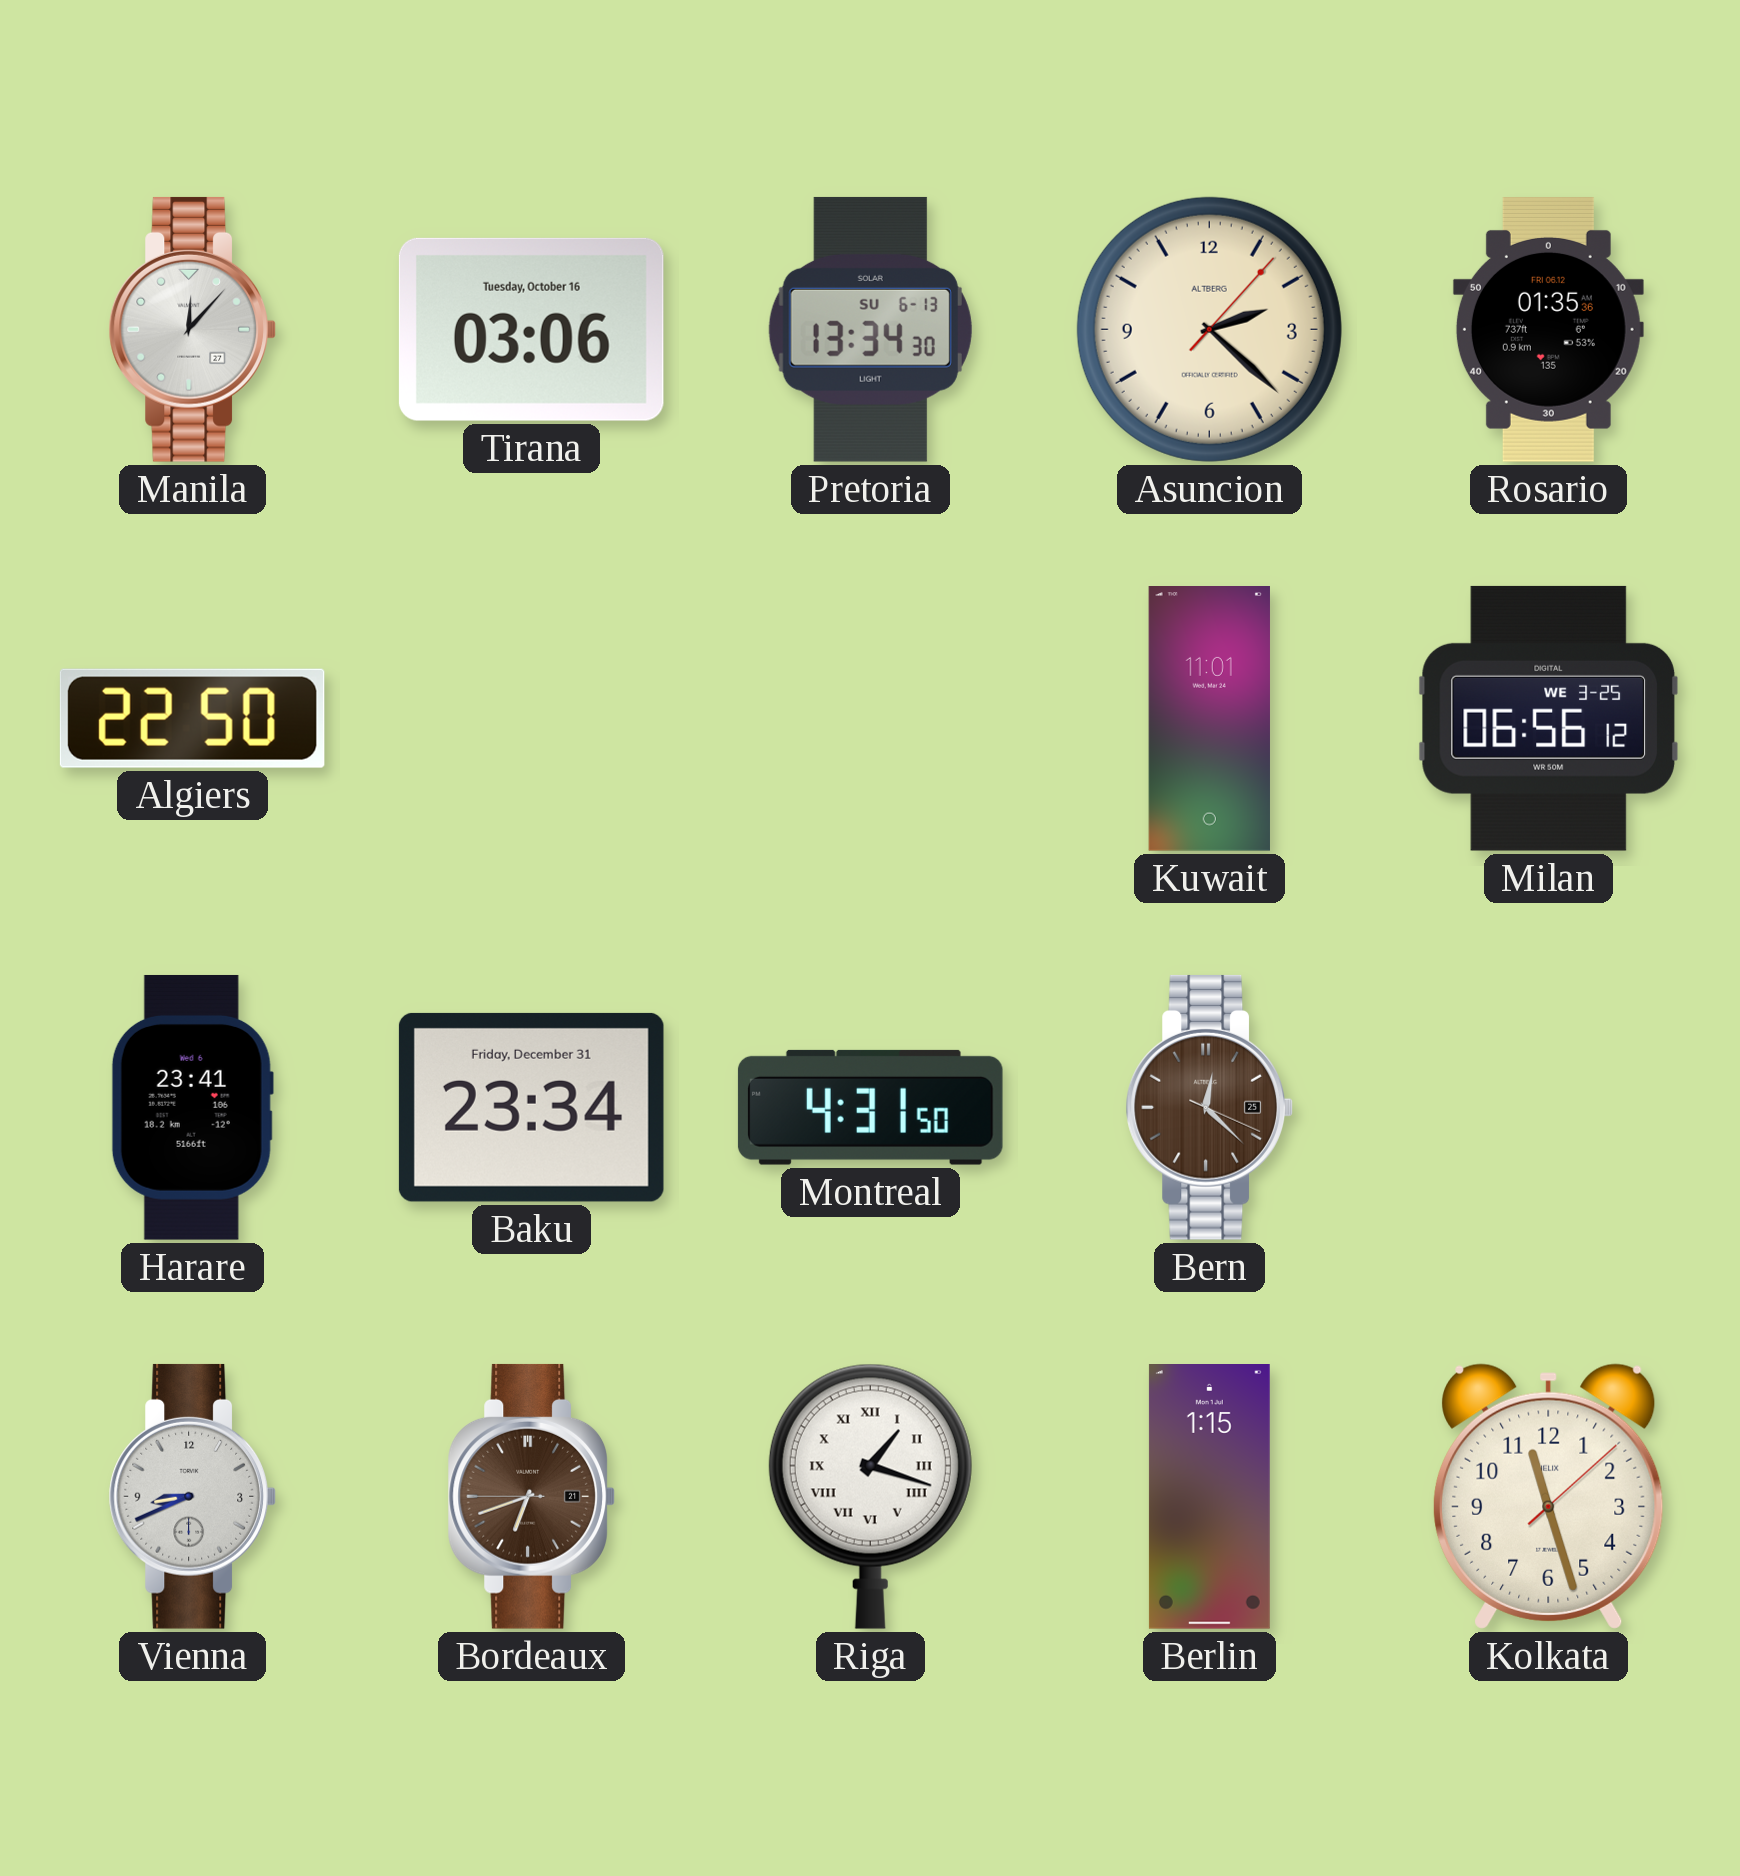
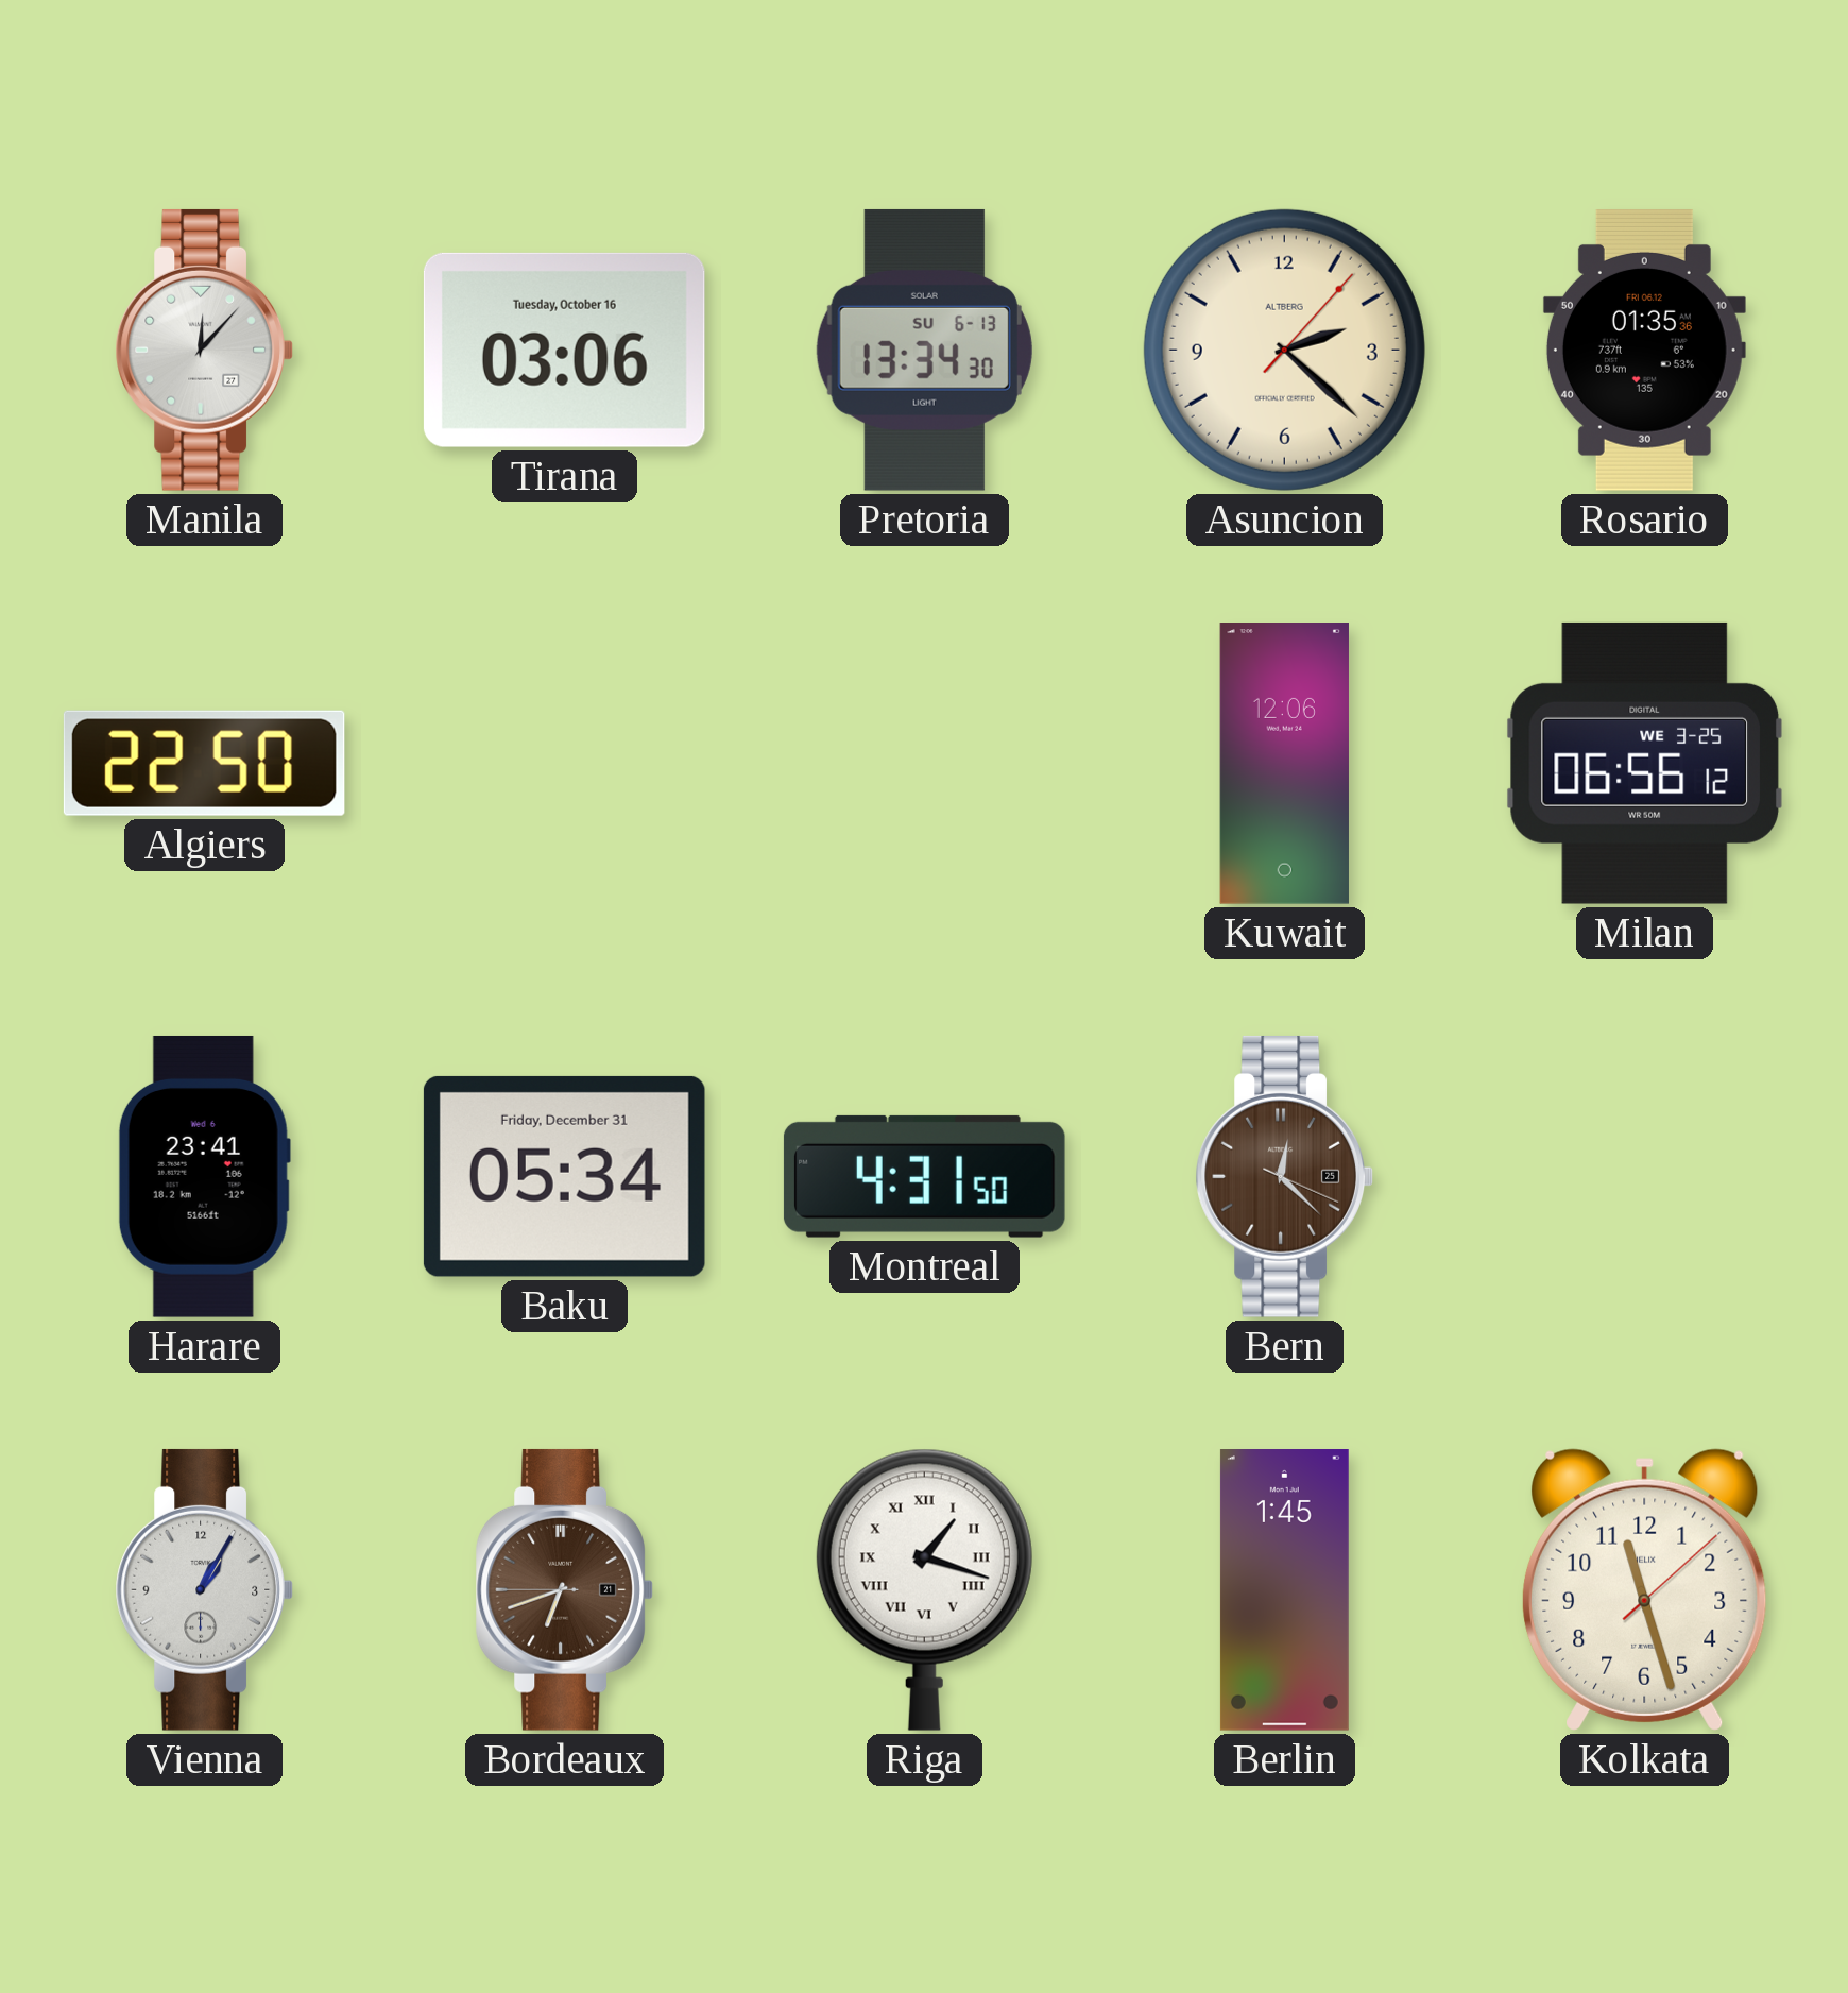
Kuwait: 11:01 -> 12:06 (1284, 764)
Baku: 23:34 -> 05:34 (564, 1176)
Vienna: 8:41 -> 1:05 (204, 1589)
Berlin: 1:15 -> 1:45 (1284, 1590)
